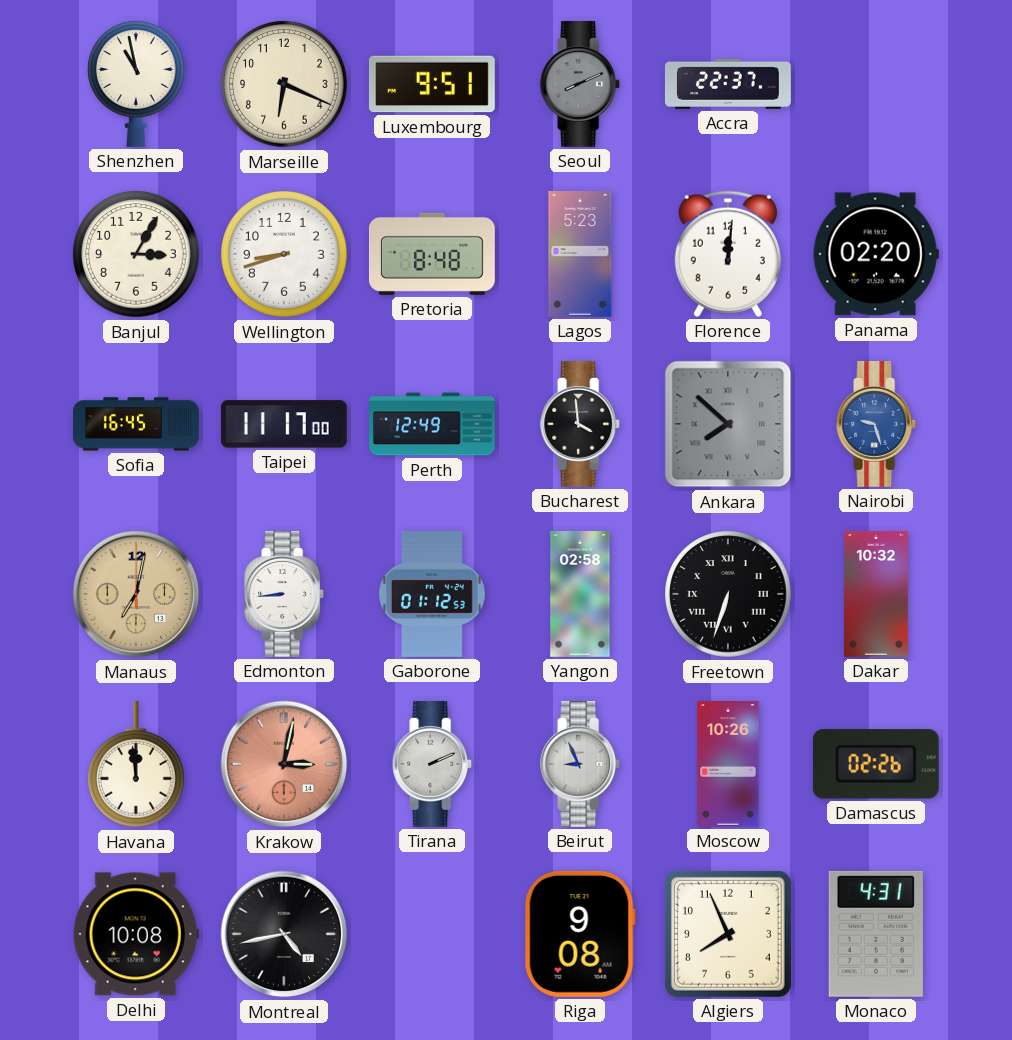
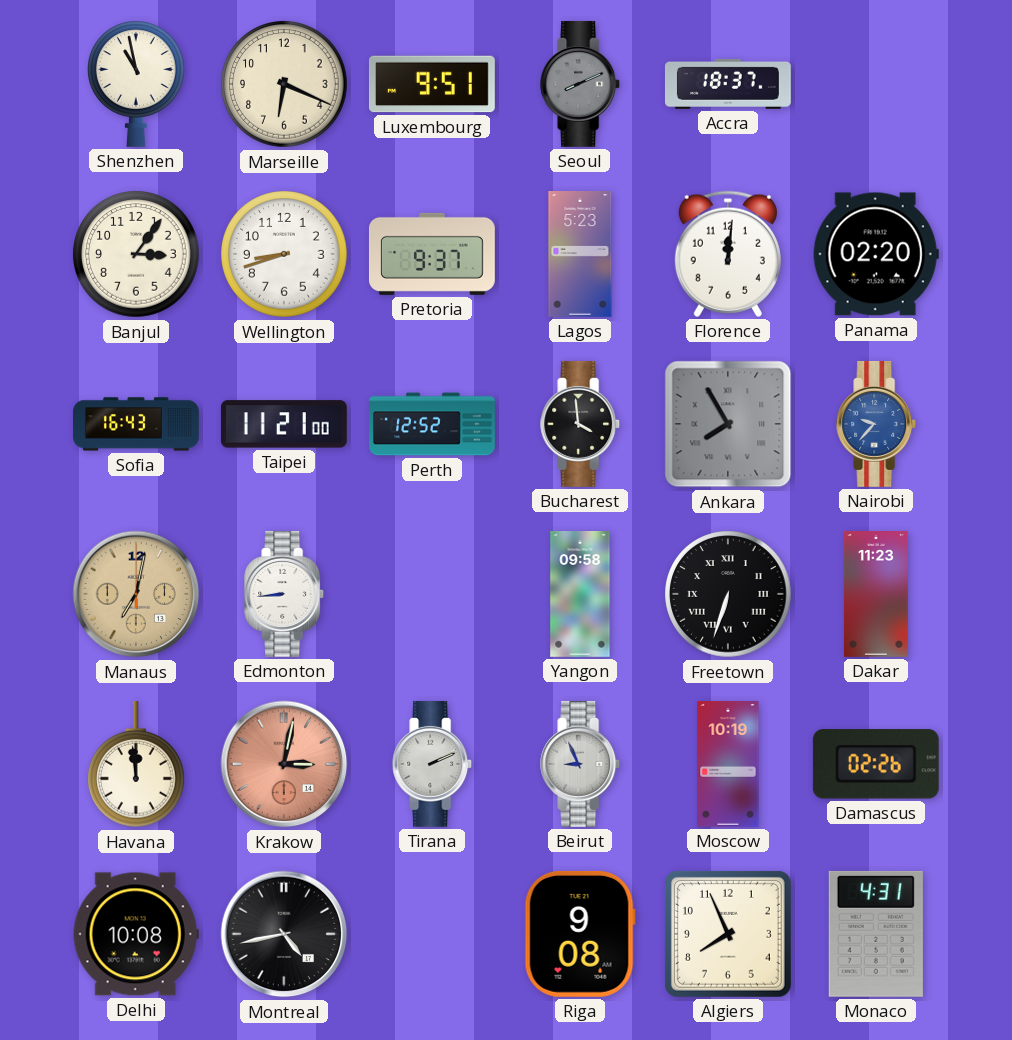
Accra: 22:37 -> 18:37 (728, 84)
Banjul: 3:05 -> 3:06 (136, 254)
Pretoria: 8:48 -> 9:37 (432, 254)
Sofia: 16:45 -> 16:43 (137, 424)
Taipei: 11:17 -> 11:21 (284, 424)
Perth: 12:49 -> 12:52 (433, 424)
Ankara: 7:52 -> 7:55 (728, 424)
Nairobi: 9:27 -> 9:37 (877, 424)
Gaborone: 01:12 -> none (432, 594)
Yangon: 02:58 -> 09:58 (580, 595)
Dakar: 10:32 -> 11:23 (876, 595)
Moscow: 10:26 -> 10:19 (728, 765)
